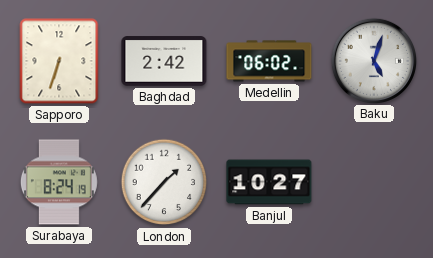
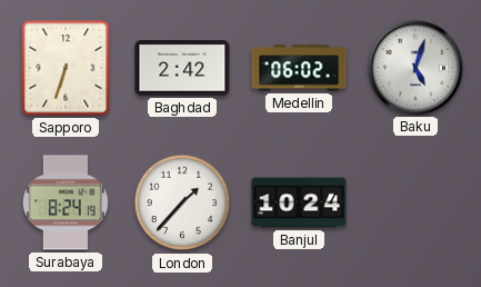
Banjul: 10:27 -> 10:24 (299, 202)
